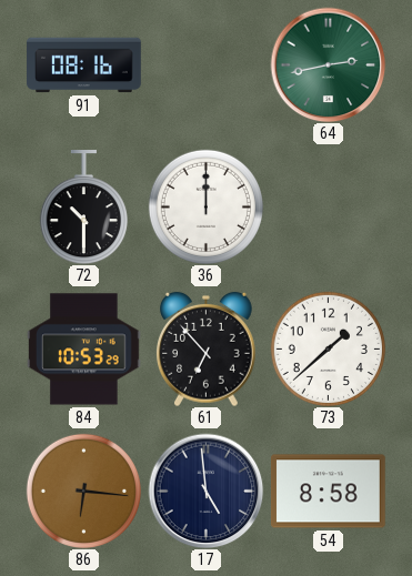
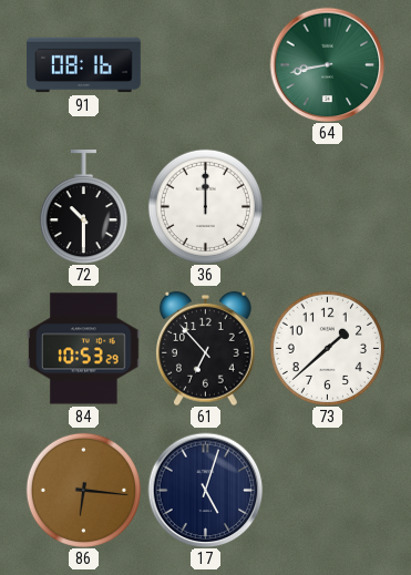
64: 2:43 -> 8:43 (327, 64)
17: 4:59 -> 5:03 (205, 490)
54: 8:58 -> none (329, 492)
